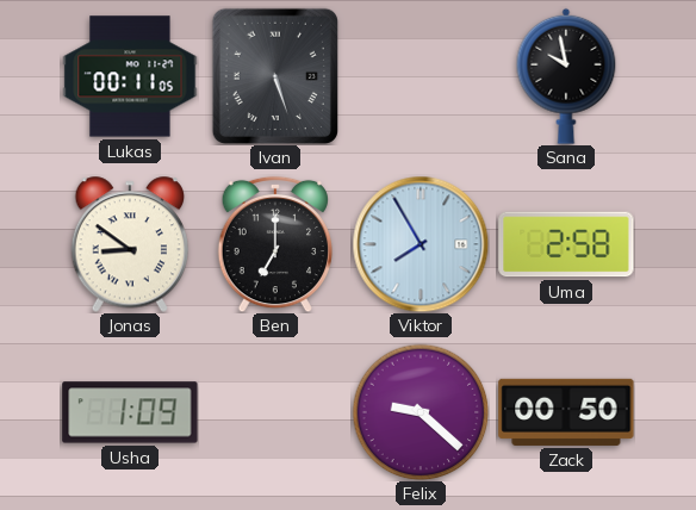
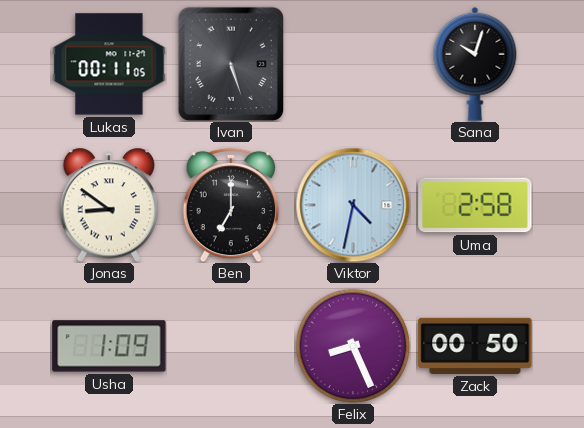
Sana: 9:58 -> 10:03 (475, 64)
Viktor: 7:55 -> 4:32 (353, 205)
Felix: 9:22 -> 8:26 (353, 346)
